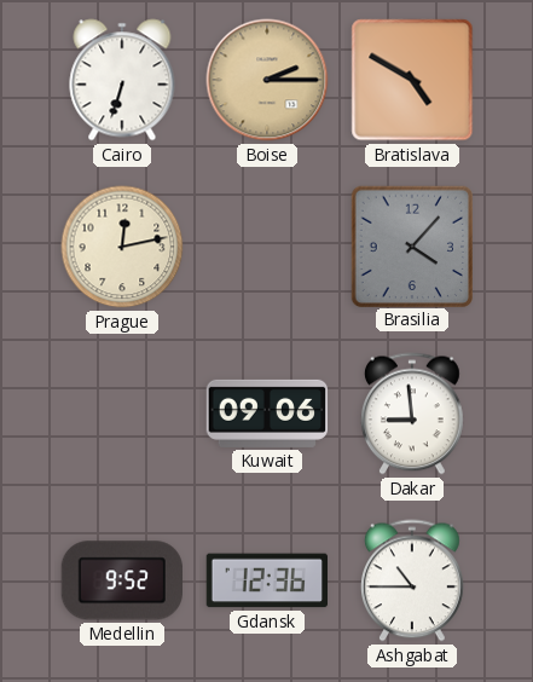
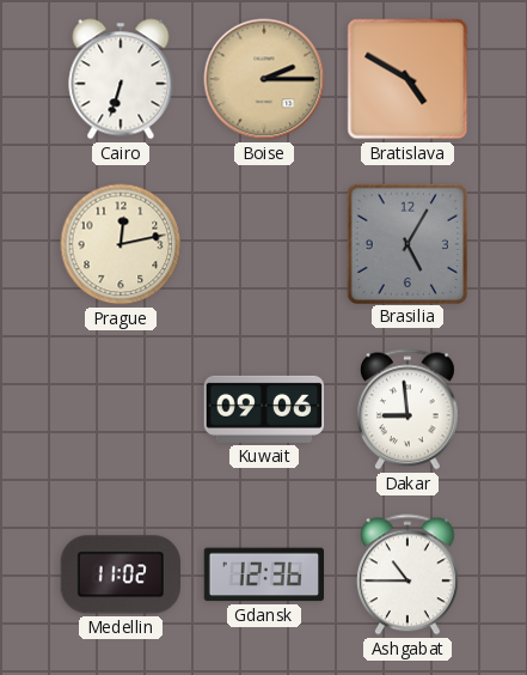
Brasilia: 4:07 -> 5:05 (406, 243)
Medellin: 9:52 -> 11:02 (120, 574)
